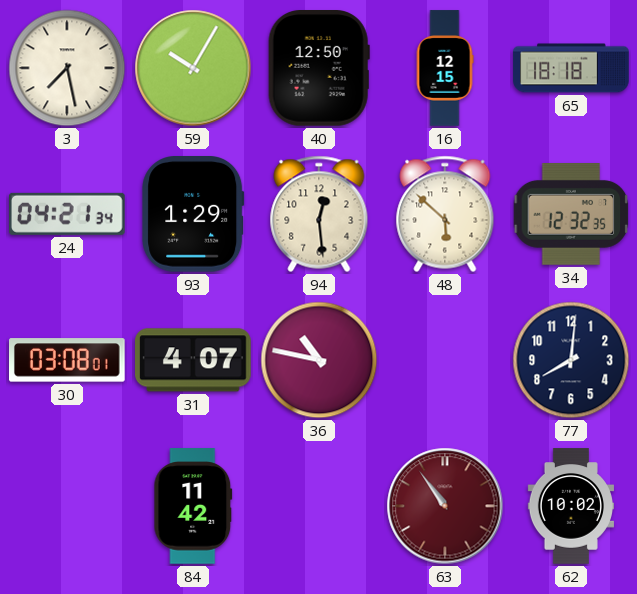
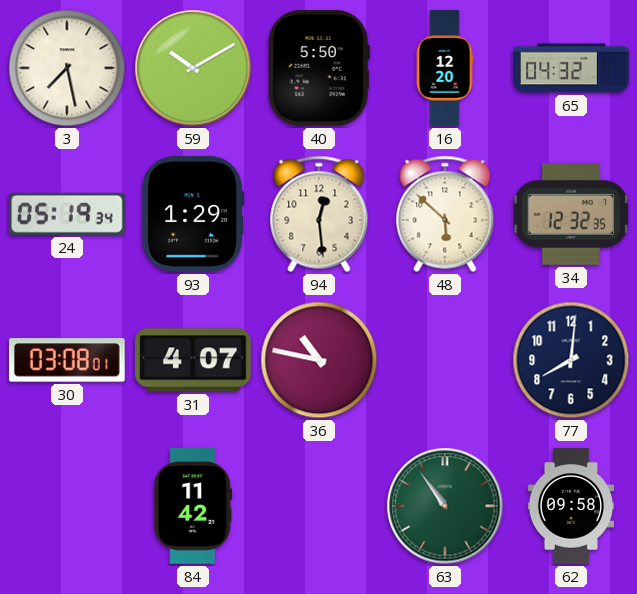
59: 10:05 -> 10:10 (193, 68)
40: 12:50 -> 5:50 (319, 68)
16: 12:15 -> 12:20 (445, 68)
65: 18:18 -> 04:32 (571, 68)
24: 04:21 -> 05:19 (68, 214)
63 dial: burgundy -> green (445, 506)
62: 10:02 -> 09:58 (570, 506)
